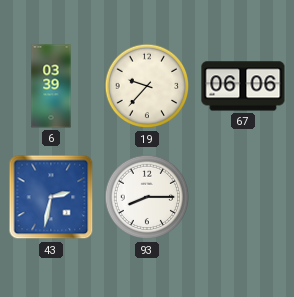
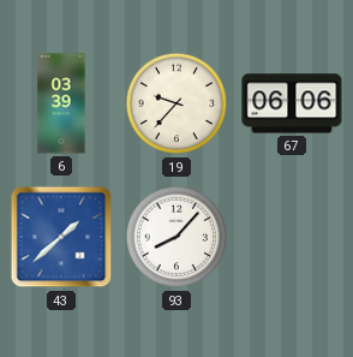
43: 2:32 -> 1:38 (61, 237)
93: 8:15 -> 8:07 (176, 237)
